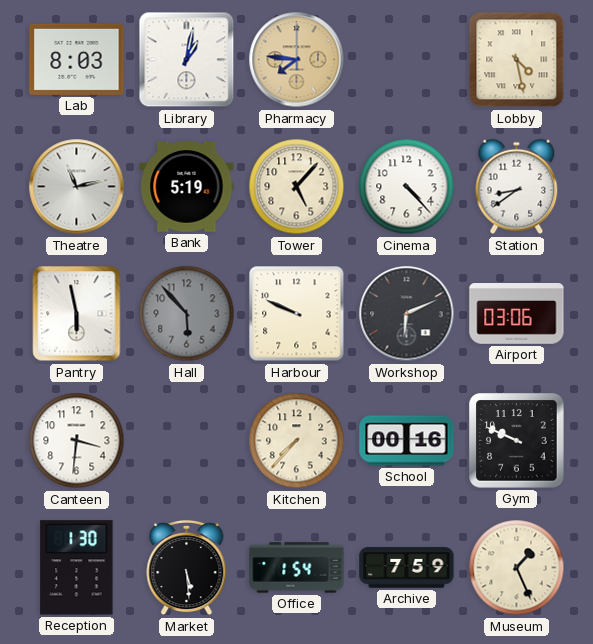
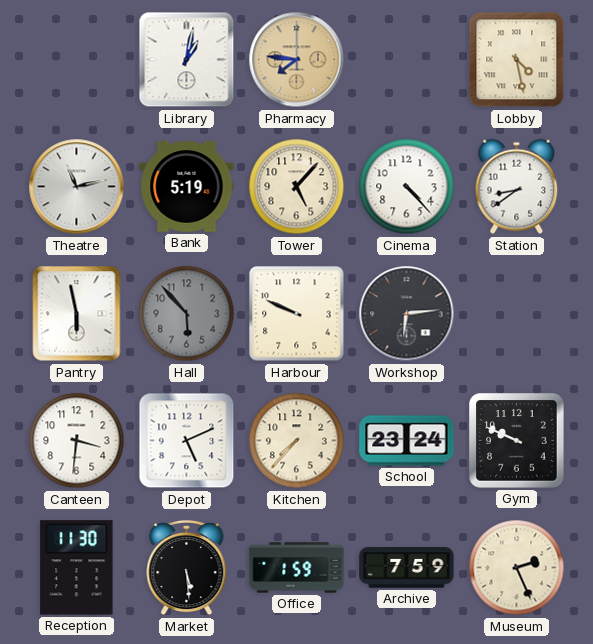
Lab: 8:03 -> none (77, 59)
Workshop: 6:11 -> 6:14 (407, 314)
Airport: 03:06 -> none (517, 314)
Depot: none -> 5:11 (187, 441)
School: 00:16 -> 23:24 (407, 441)
Reception: 1:30 -> 11:30 (77, 568)
Office: 1:54 -> 1:59 (297, 568)
Museum: 1:26 -> 2:26 (517, 568)
